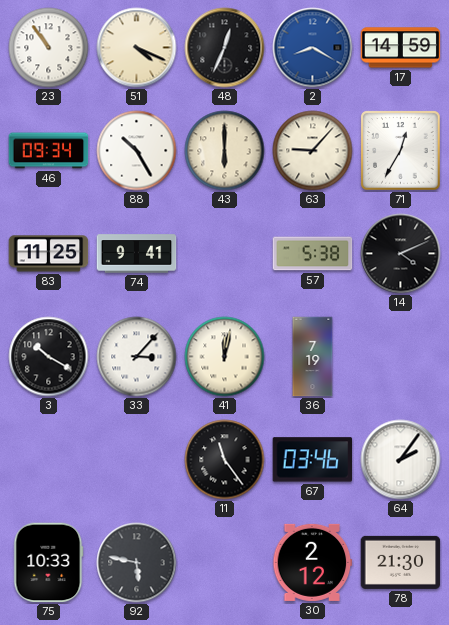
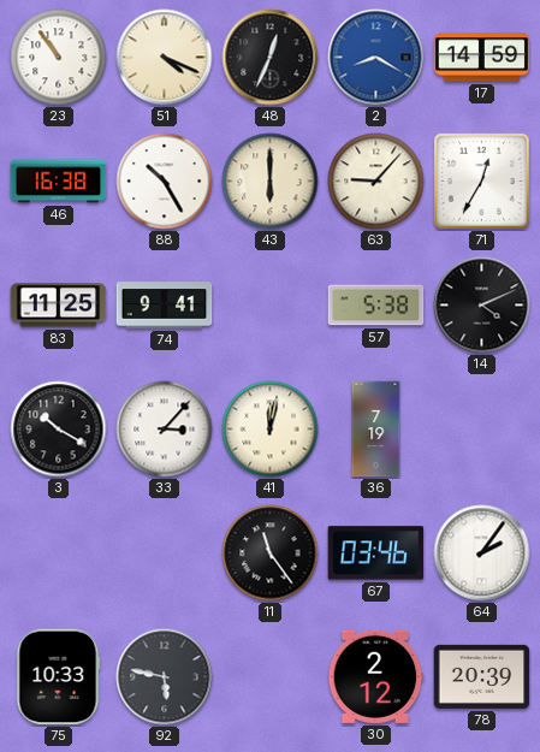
46: 09:34 -> 16:38 (59, 182)
78: 21:30 -> 20:39 (482, 676)
